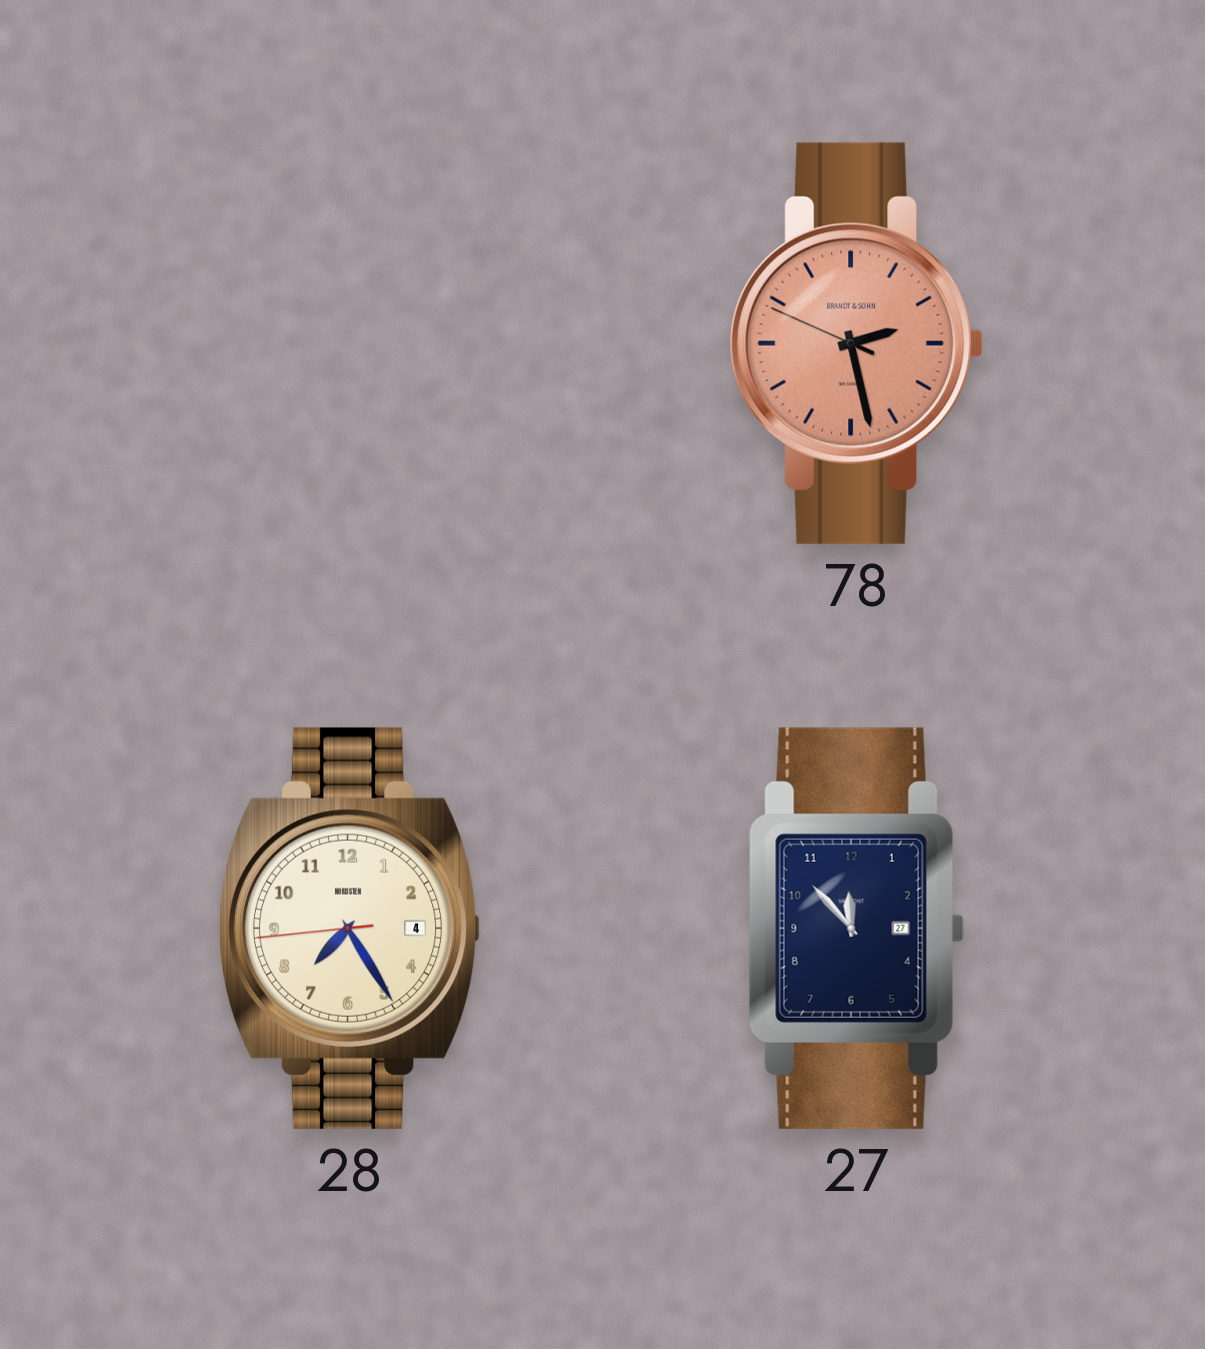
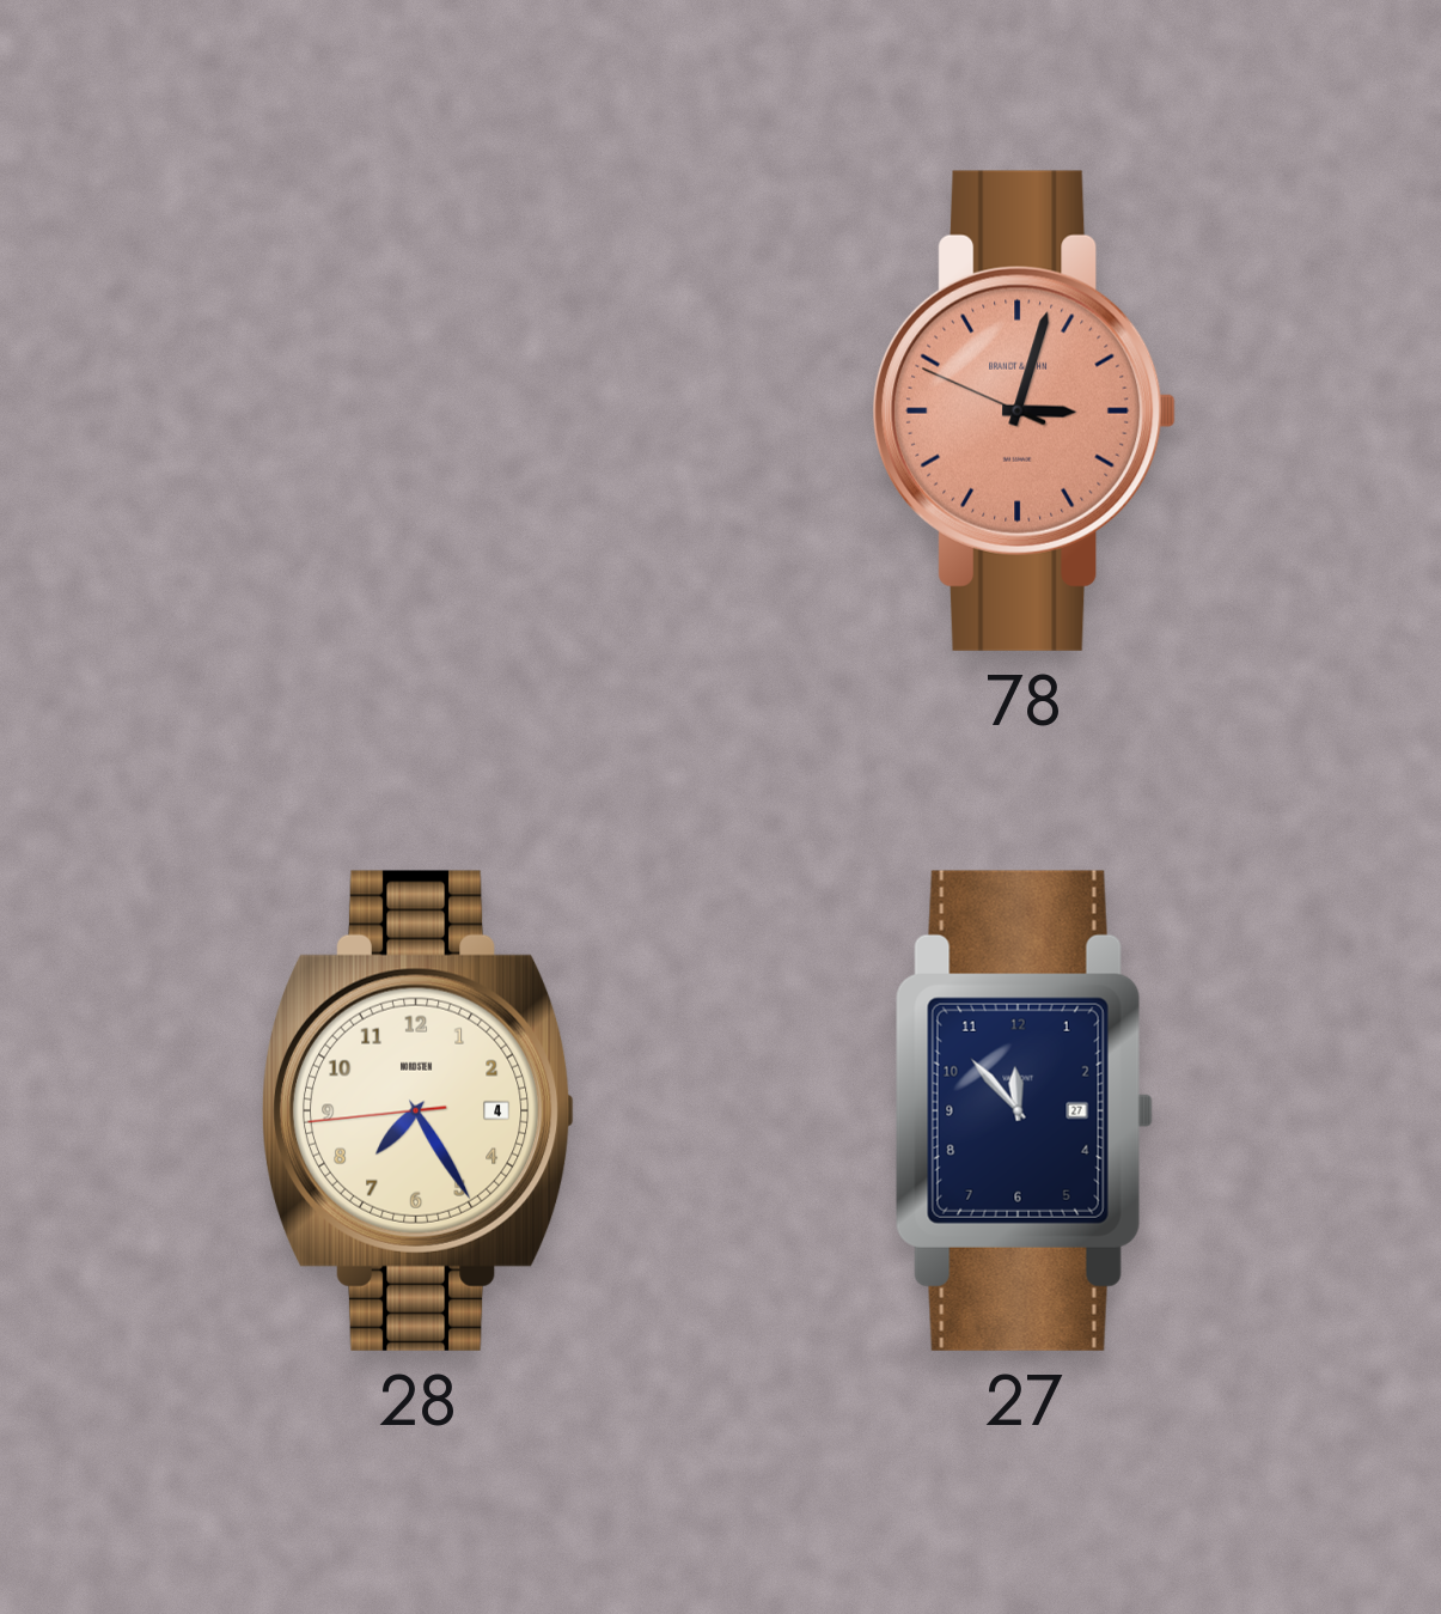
78: 2:27 -> 3:02 (1025, 410)
